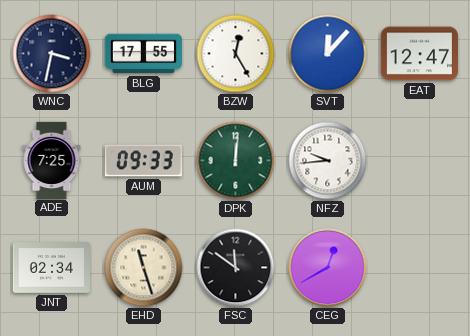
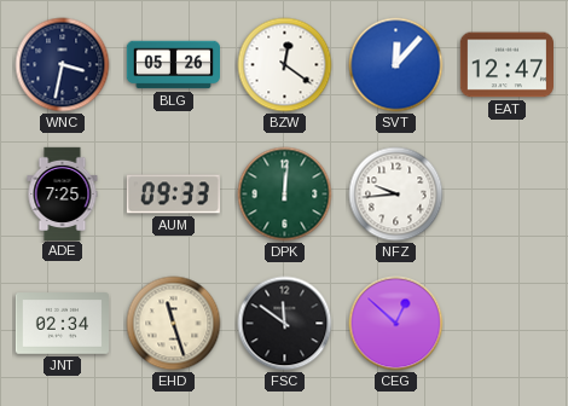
BLG: 17:55 -> 05:26 (173, 65)
BZW: 12:25 -> 12:21 (285, 65)
CEG: 12:40 -> 12:52 (396, 324)
